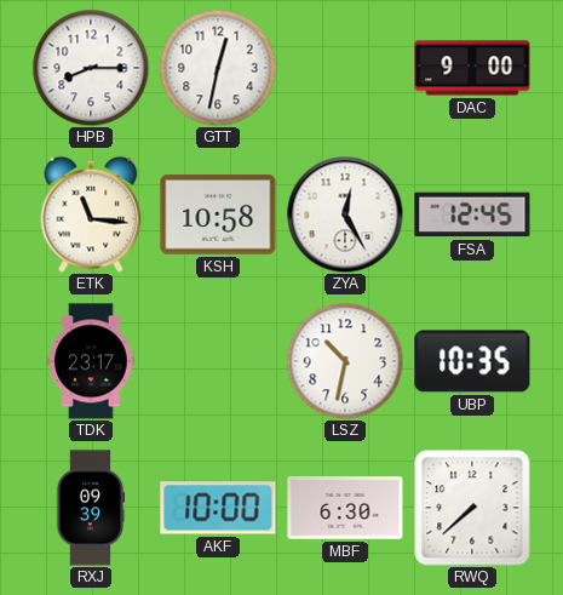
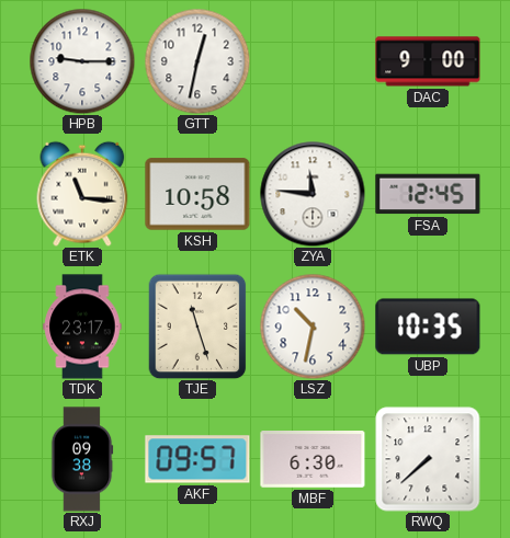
HPB: 8:15 -> 9:15 (82, 61)
ZYA: 12:25 -> 11:46 (313, 194)
TJE: none -> 11:27 (197, 327)
RXJ: 09:39 -> 09:38 (82, 459)
AKF: 10:00 -> 09:57 (197, 459)
